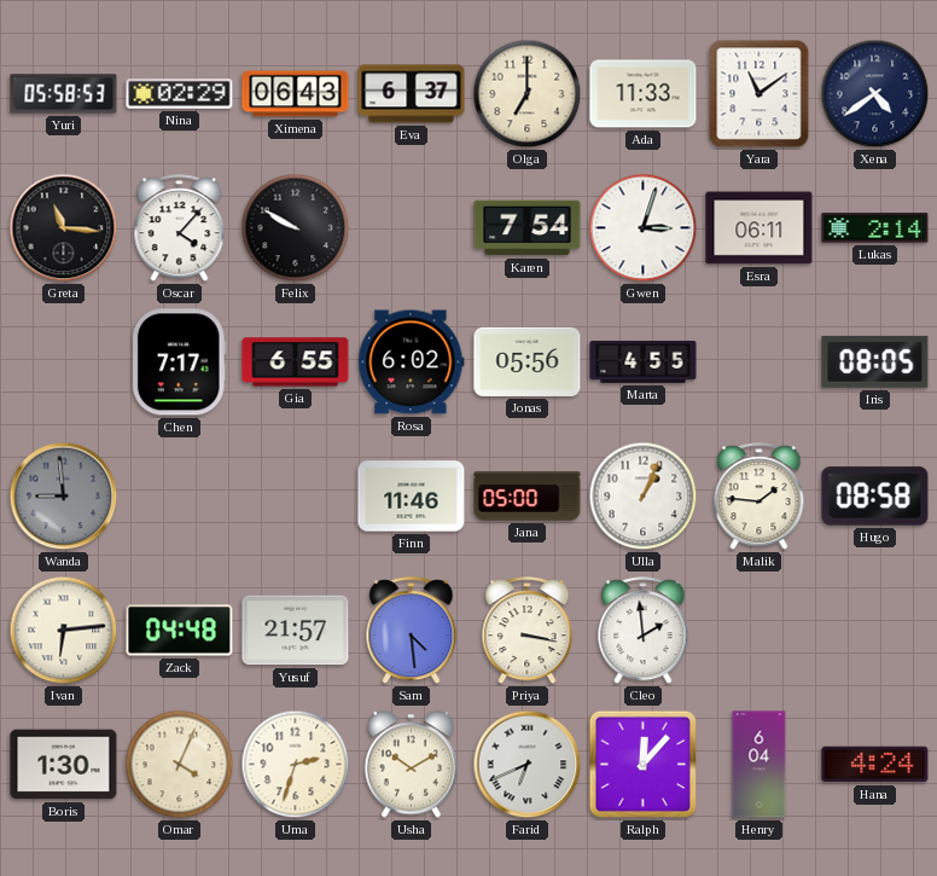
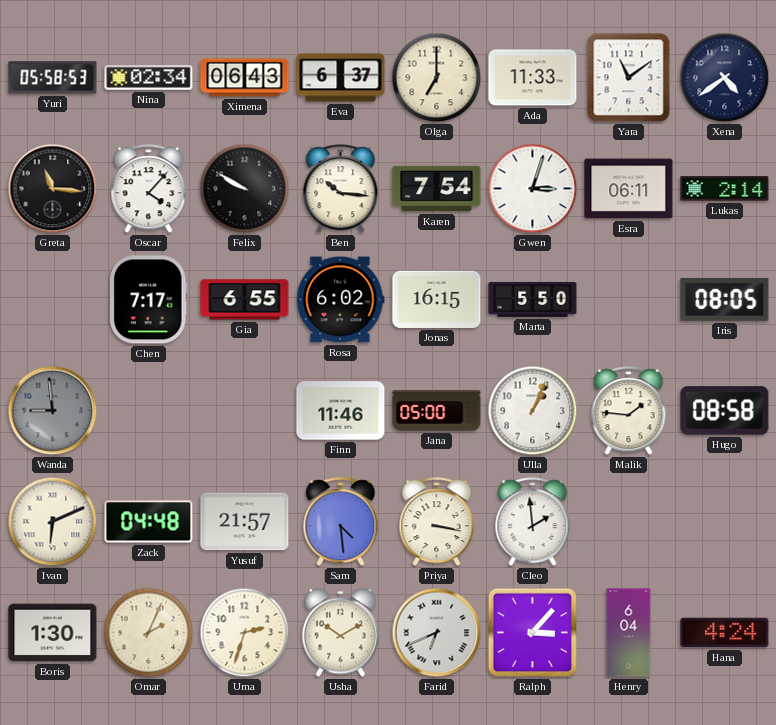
Nina: 02:29 -> 02:34 (149, 78)
Ben: none -> 10:16 (341, 189)
Jonas: 05:56 -> 16:15 (437, 299)
Marta: 4:55 -> 5:50 (533, 300)
Ivan: 6:14 -> 6:11 (53, 522)
Omar: 4:04 -> 2:04 (149, 633)
Ralph: 12:07 -> 3:07 (532, 632)
